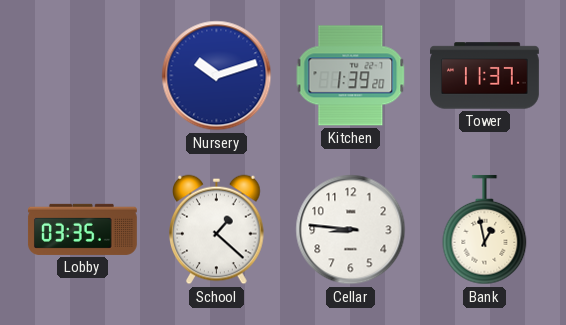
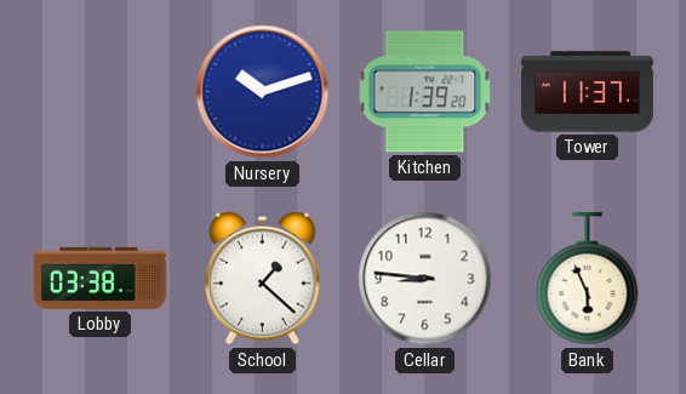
Lobby: 03:35 -> 03:38 (99, 278)
Bank: 12:58 -> 5:56 (588, 279)
